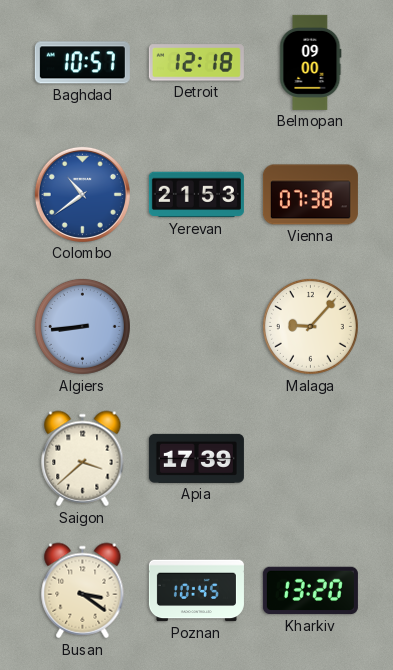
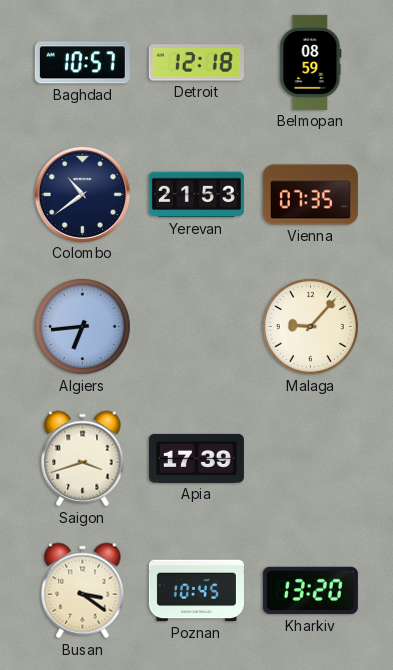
Belmopan: 09:00 -> 08:59 (311, 62)
Colombo dial: blue -> navy (82, 194)
Vienna: 07:38 -> 07:35 (310, 195)
Algiers: 8:44 -> 6:44 (82, 326)
Saigon: 3:38 -> 3:42 (83, 459)
